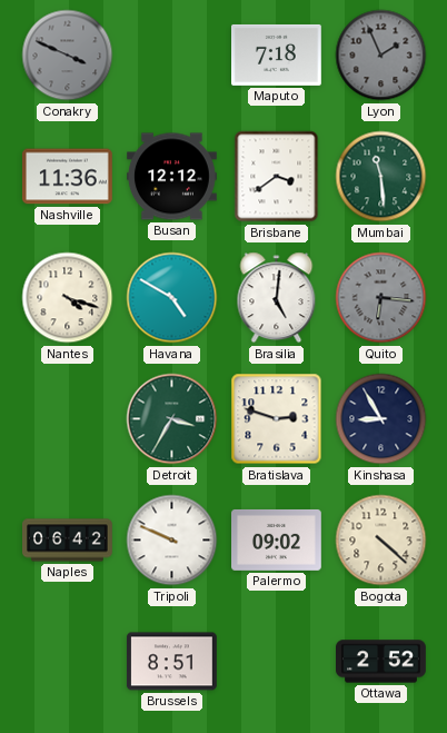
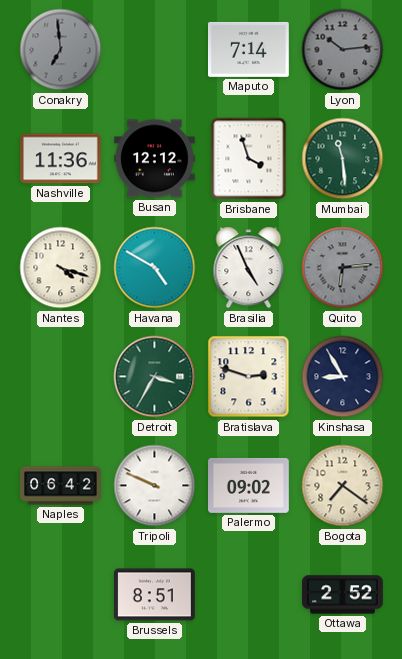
Conakry: 3:49 -> 6:59 (61, 50)
Maputo: 7:18 -> 7:14 (249, 49)
Lyon: 1:56 -> 10:14 (343, 50)
Brisbane: 3:39 -> 3:57 (249, 159)
Brasilia: 5:01 -> 4:56 (249, 268)
Quito: 6:16 -> 6:14 (343, 268)
Bogota: 4:22 -> 7:21 (343, 486)
